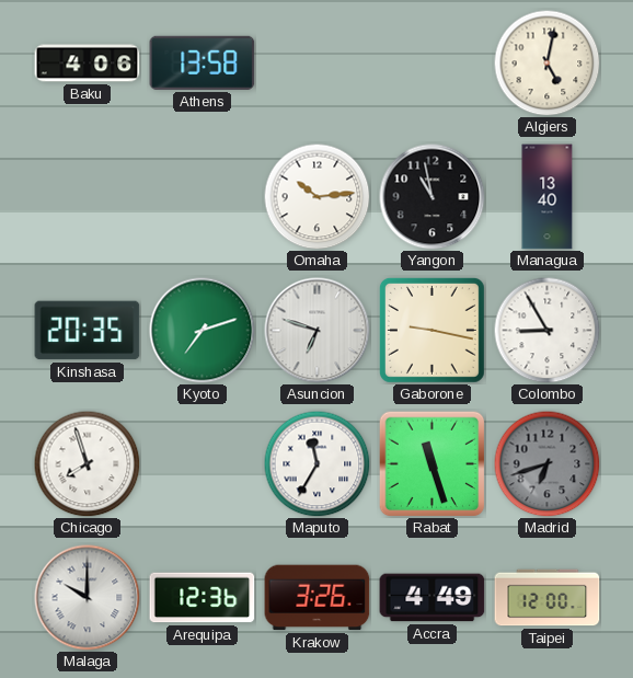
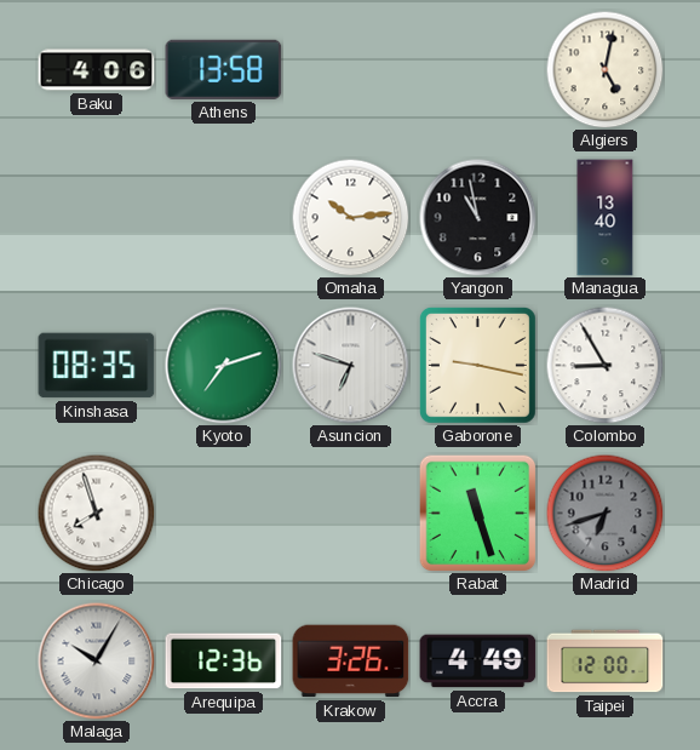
Kinshasa: 20:35 -> 08:35 (97, 366)
Maputo: 11:35 -> none (316, 463)
Malaga: 10:00 -> 10:05 (97, 662)
